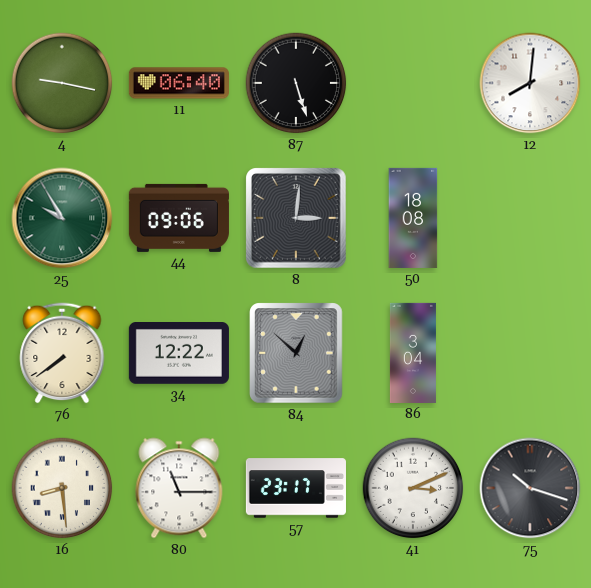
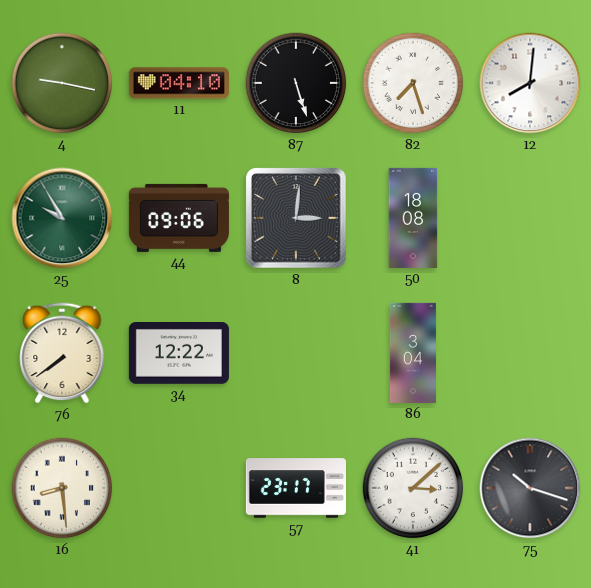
11: 06:40 -> 04:10 (179, 83)
82: none -> 7:27 (413, 83)
84: 12:52 -> none (296, 353)
80: 11:15 -> none (179, 488)
41: 3:11 -> 3:08 (413, 488)
